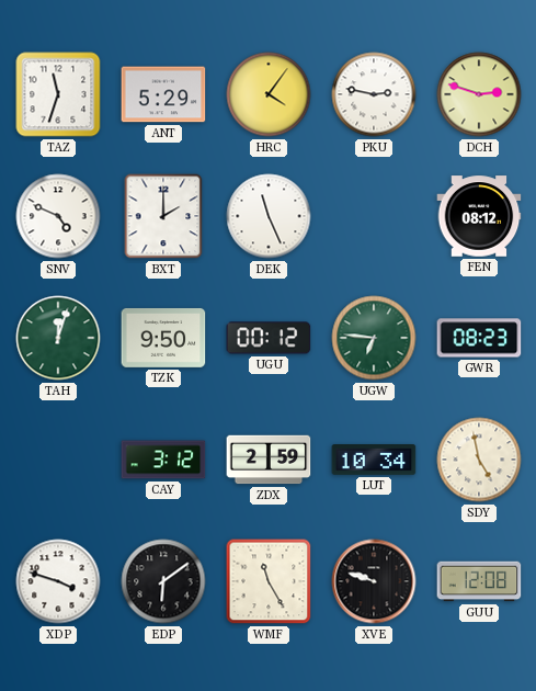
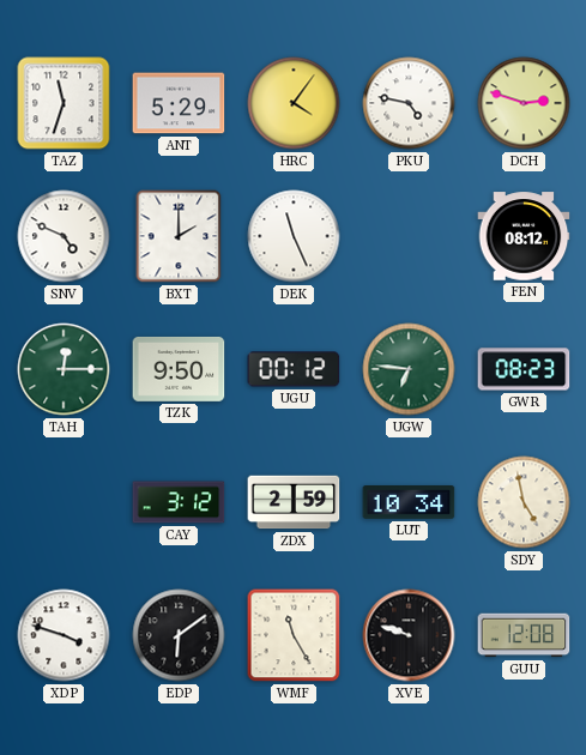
PKU: 2:47 -> 4:47 (409, 103)
TAH: 12:03 -> 12:15 (64, 369)
